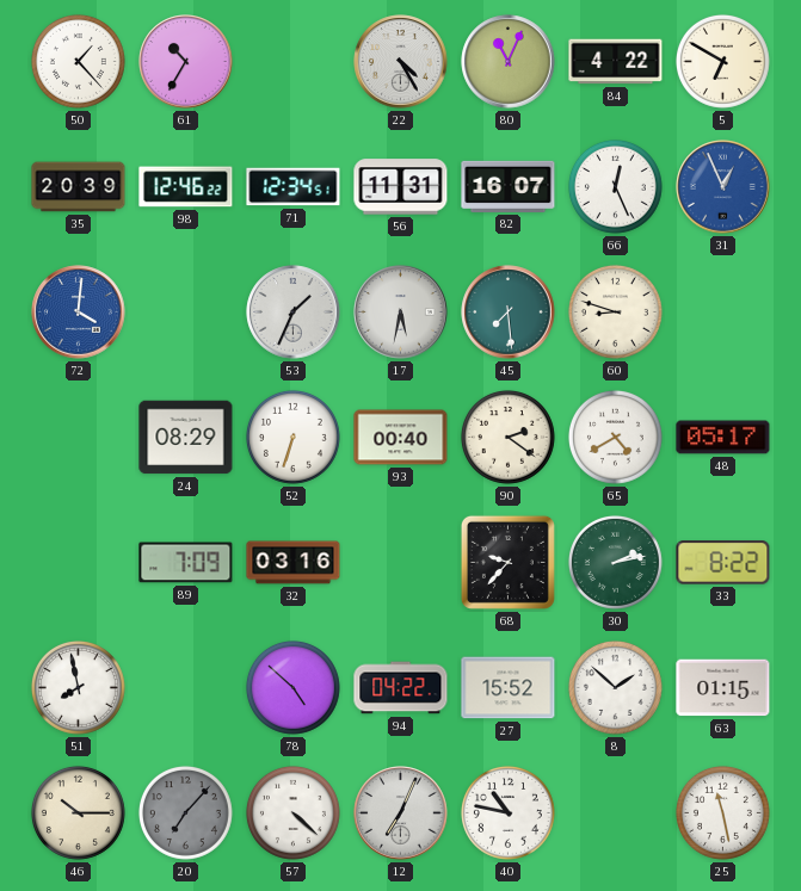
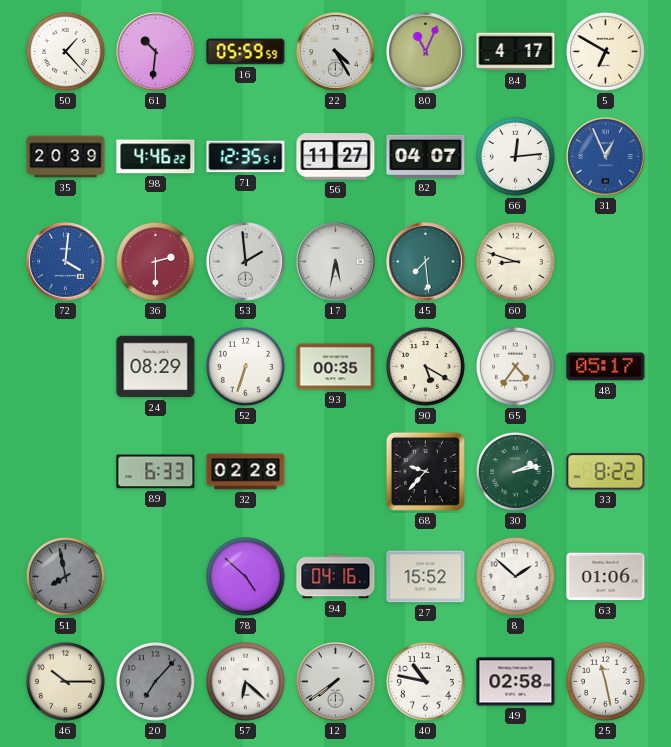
61: 10:35 -> 10:31 (156, 52)
16: none -> 05:59 (246, 52)
84: 4:22 -> 4:17 (516, 52)
98: 12:46 -> 4:46 (156, 157)
71: 12:34 -> 12:35 (246, 157)
56: 11:31 -> 11:27 (336, 157)
82: 16:07 -> 04:07 (426, 156)
66: 12:26 -> 12:14 (515, 156)
36: none -> 2:30 (155, 261)
53: 1:34 -> 1:59 (246, 262)
93: 00:40 -> 00:35 (336, 367)
90: 2:21 -> 5:20 (425, 366)
65: 4:40 -> 4:36 (515, 366)
89: 7:09 -> 6:33 (156, 472)
32: 03:16 -> 02:28 (246, 472)
51 dial: white -> grey (65, 576)
94: 04:22 -> 04:16 (336, 577)
63: 01:15 -> 01:06 (606, 577)
57: 4:22 -> 6:22 (245, 681)
12: 7:04 -> 7:39 (336, 682)
49: none -> 02:58 (516, 682)
